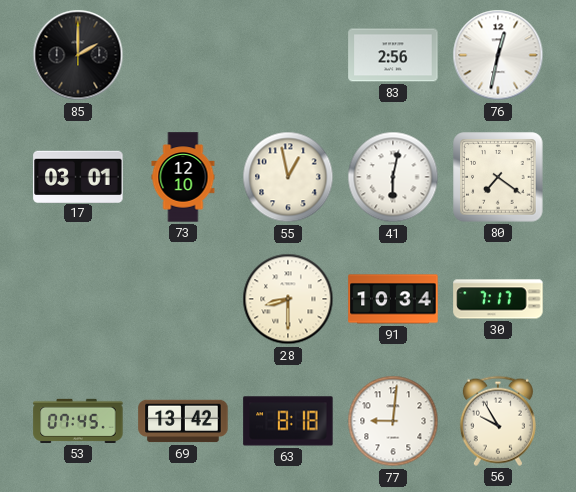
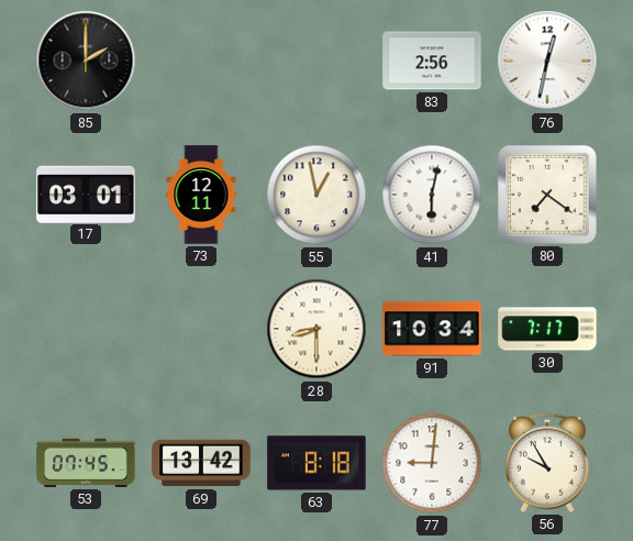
73: 12:10 -> 12:11 (201, 195)
